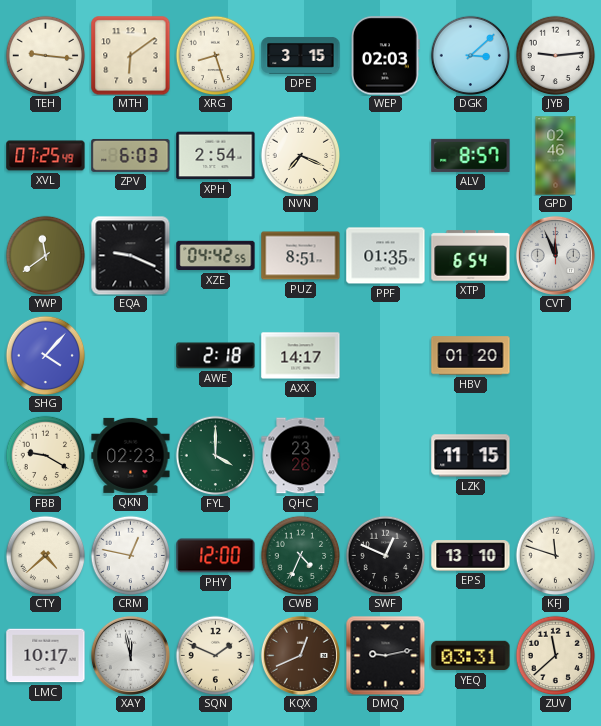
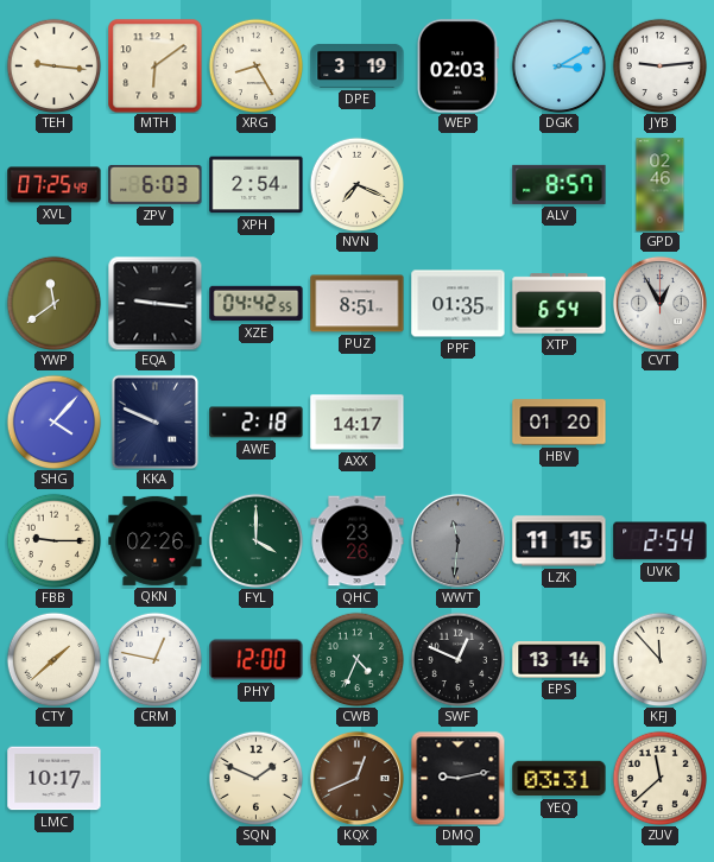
XRG: 8:27 -> 8:25 (255, 65)
DPE: 3:15 -> 3:19 (358, 65)
DGK: 3:08 -> 3:10 (558, 65)
EQA: 9:19 -> 9:16 (154, 303)
CVT: 11:56 -> 12:55 (659, 303)
KKA: none -> 9:49 (156, 422)
FBB: 9:20 -> 9:15 (53, 540)
QKN: 02:23 -> 02:26 (156, 540)
WWT: none -> 11:31 (457, 540)
UVK: none -> 2:54 (661, 541)
CTY: 4:38 -> 1:38 (53, 659)
EPS: 13:10 -> 13:14 (560, 660)
KFJ: 11:48 -> 11:53 (659, 659)
XAY: 11:58 -> none (130, 655)
